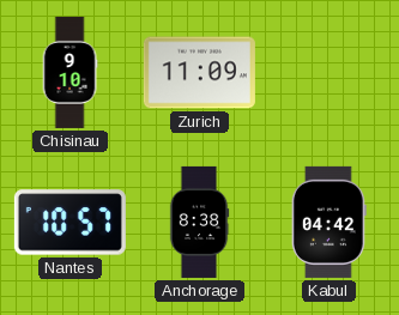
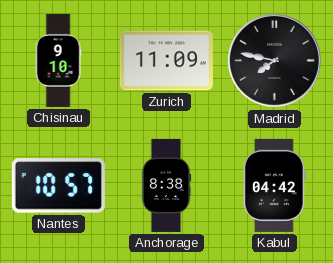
Madrid: none -> 7:47 (274, 60)
